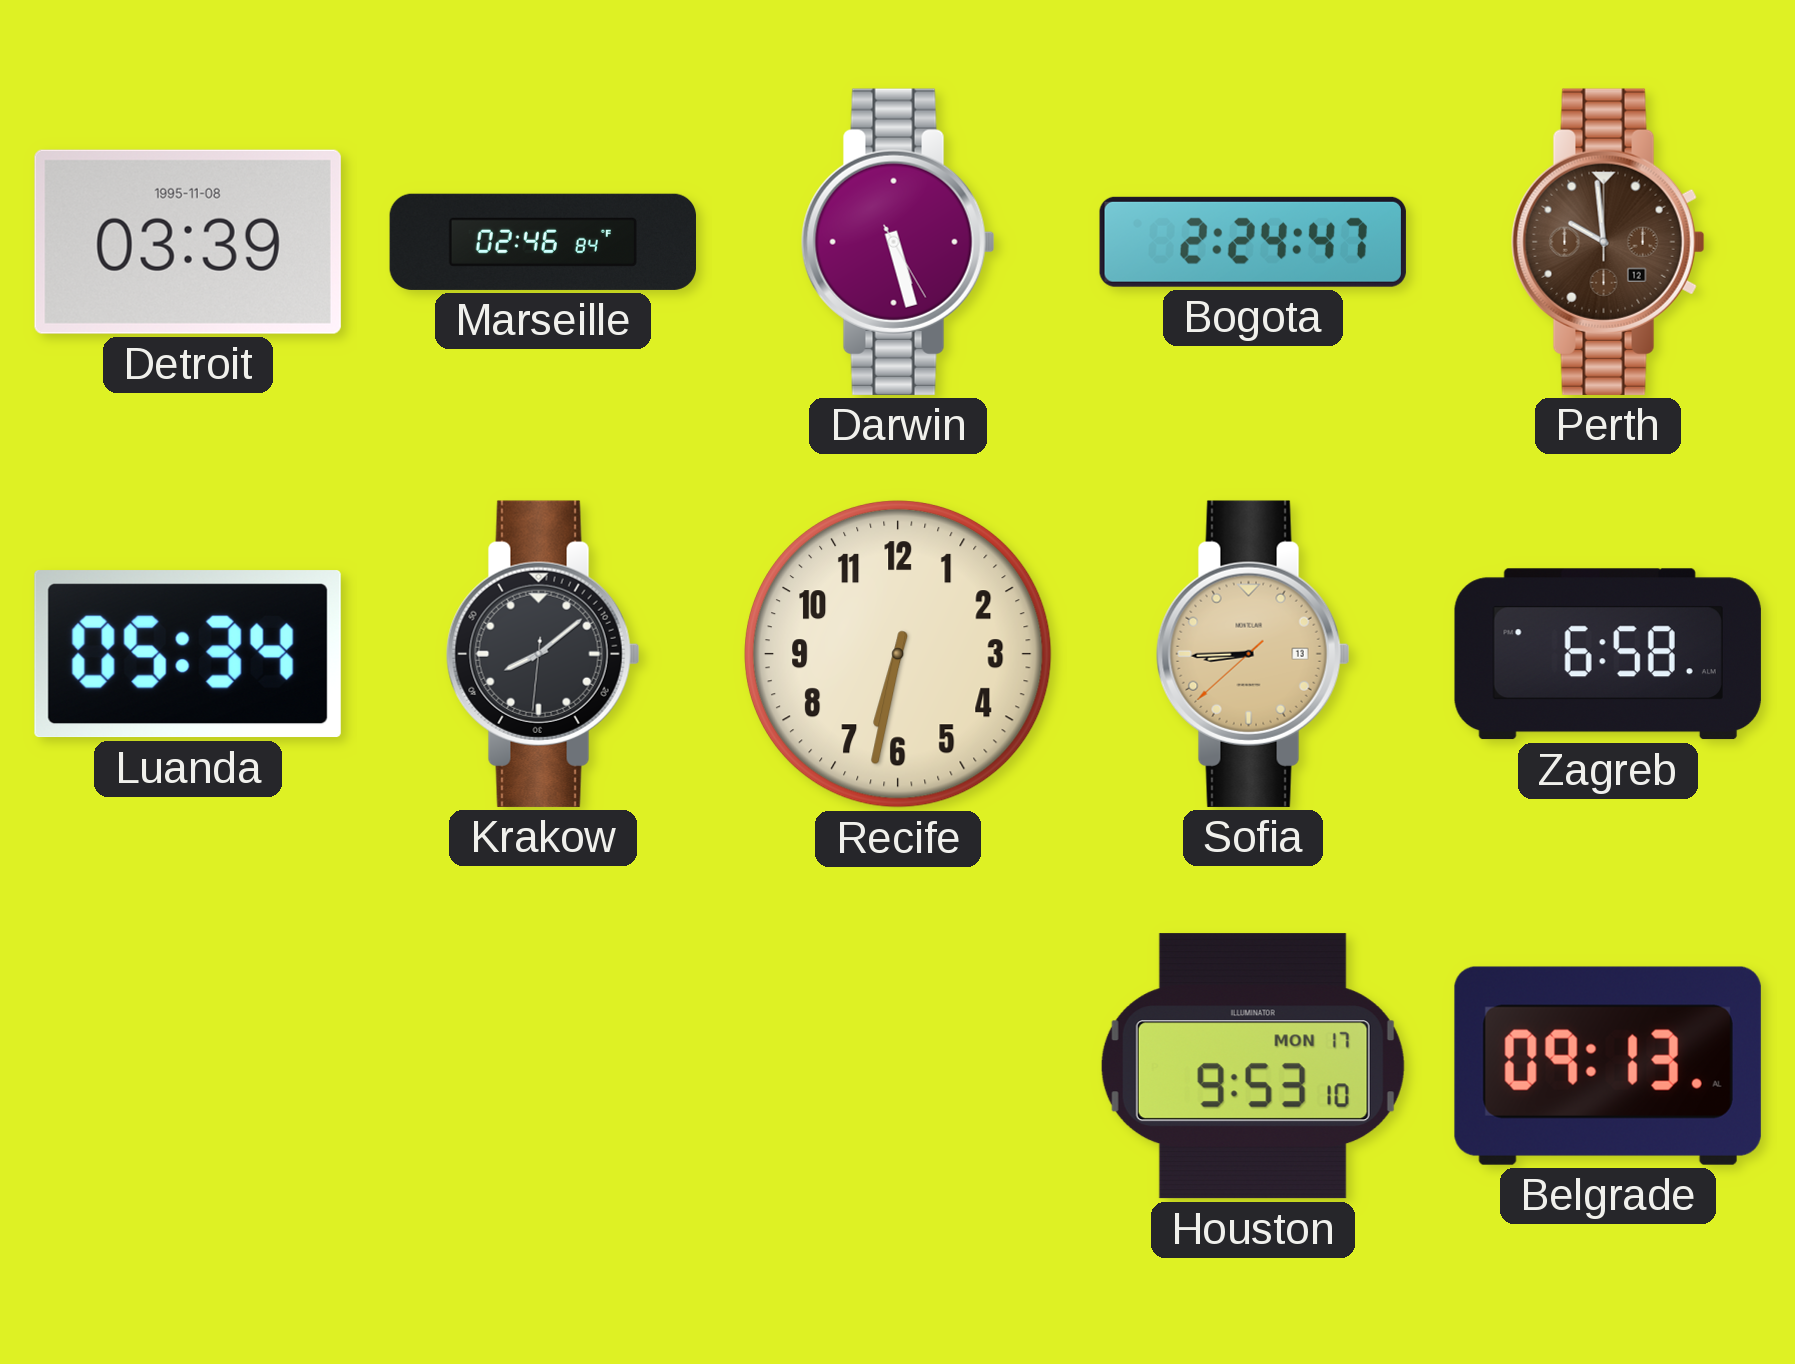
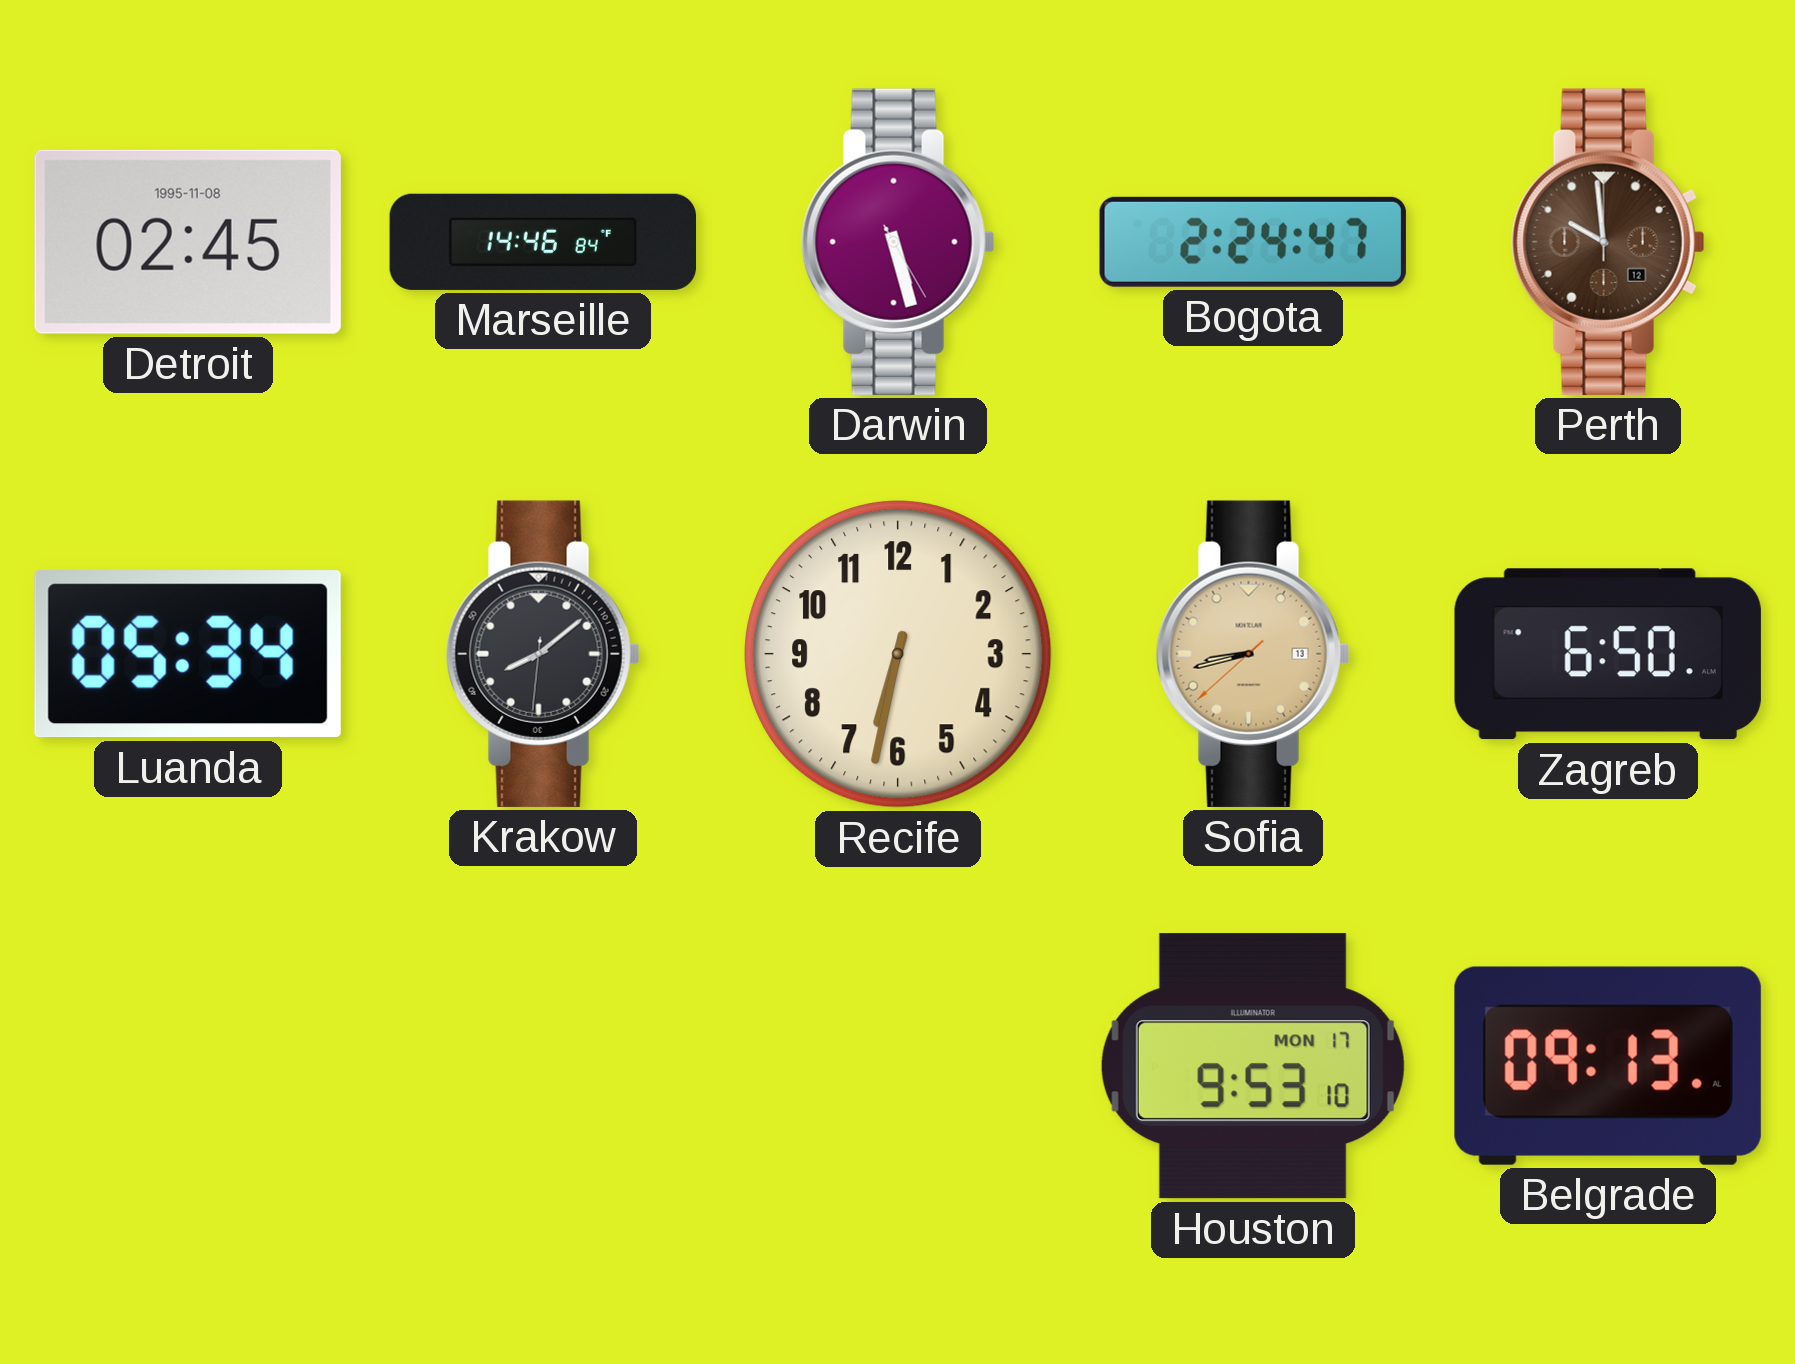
Detroit: 03:39 -> 02:45 (188, 242)
Marseille: 02:46 -> 14:46 (542, 242)
Sofia: 8:44 -> 8:42 (1253, 654)
Zagreb: 6:58 -> 6:50 (1608, 654)
